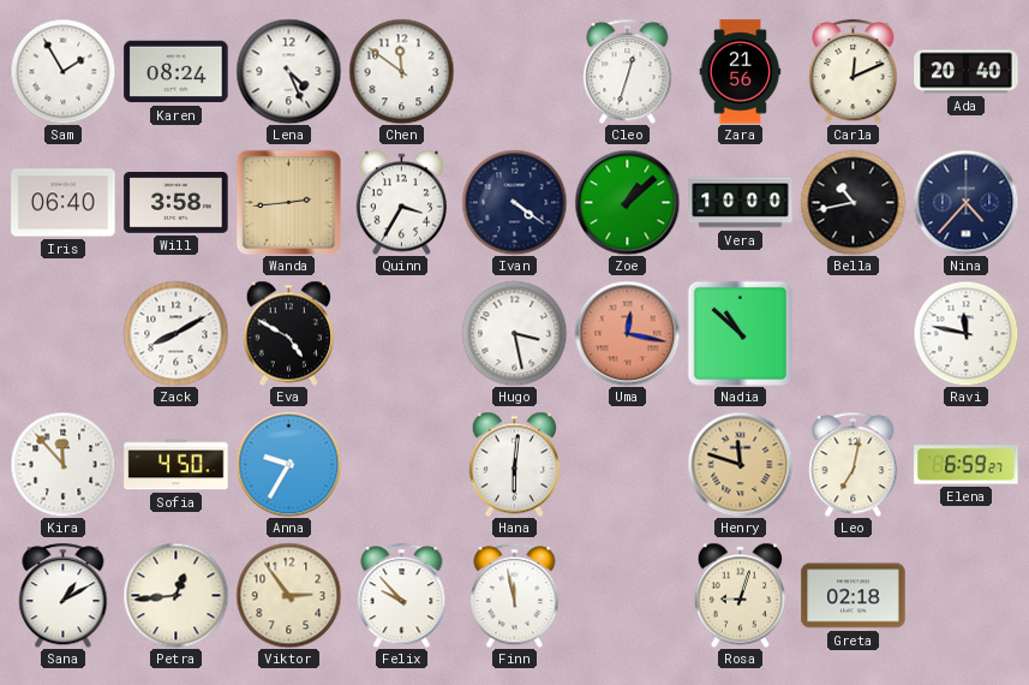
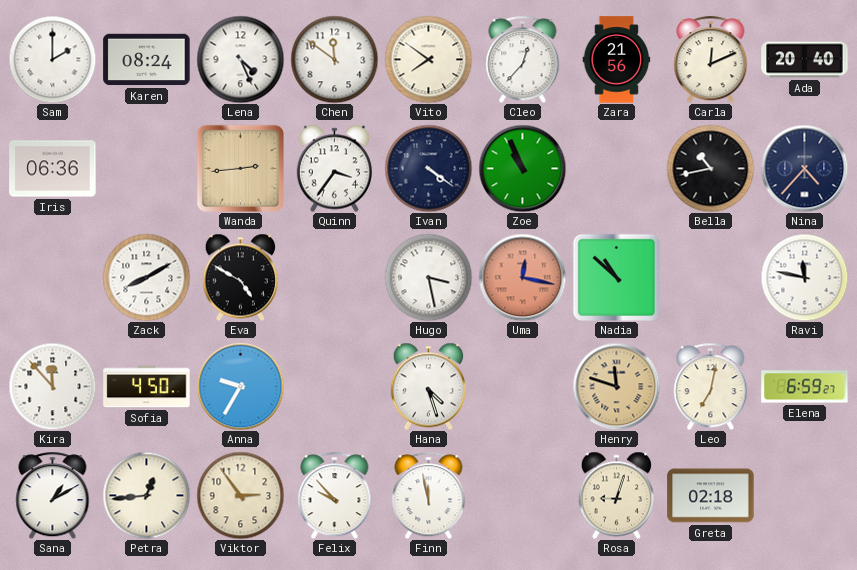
Sam: 1:55 -> 2:00 (52, 59)
Vito: none -> 7:51 (428, 59)
Cleo: 12:33 -> 12:37 (523, 59)
Iris: 06:40 -> 06:36 (53, 169)
Will: 3:58 -> none (177, 203)
Quinn: 3:35 -> 3:36 (334, 168)
Zoe: 1:08 -> 10:56 (522, 168)
Vera: 10:00 -> none (741, 203)
Hana: 6:01 -> 4:27 (428, 386)
